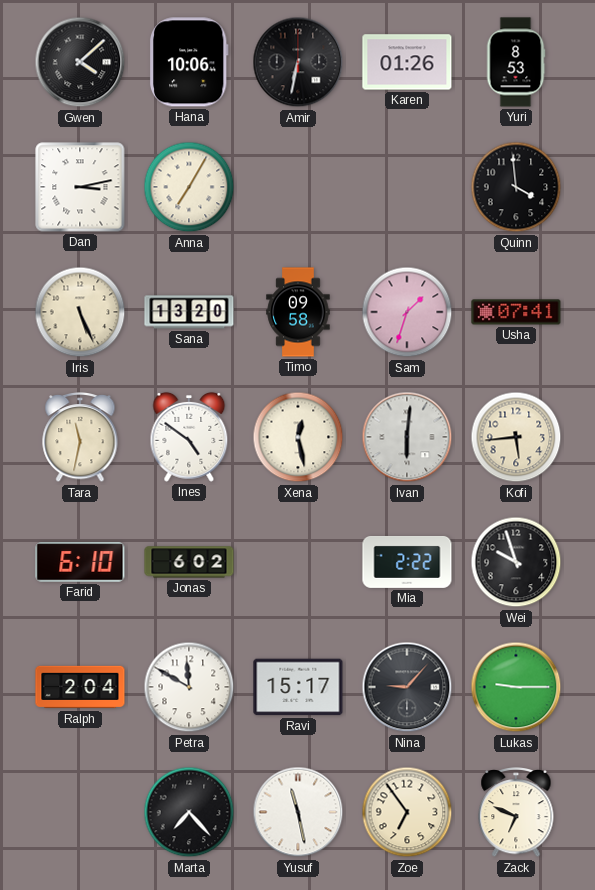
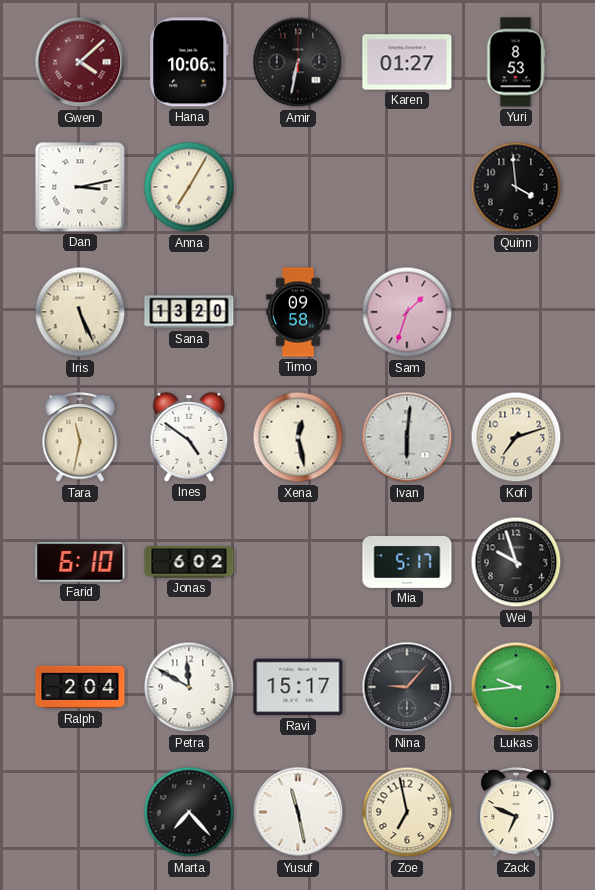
Gwen dial: black -> burgundy (80, 62)
Karen: 01:26 -> 01:27 (407, 62)
Usha: 07:41 -> none (516, 312)
Kofi: 5:44 -> 7:12 (516, 437)
Mia: 2:22 -> 5:17 (407, 562)
Lukas: 9:15 -> 9:44 (516, 687)
Zoe: 6:54 -> 6:58 (407, 812)
